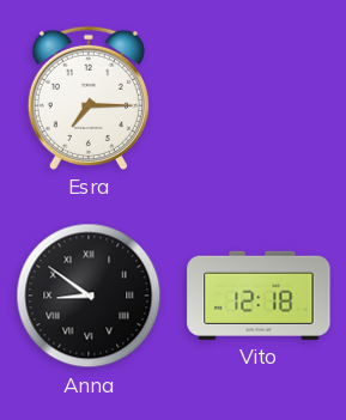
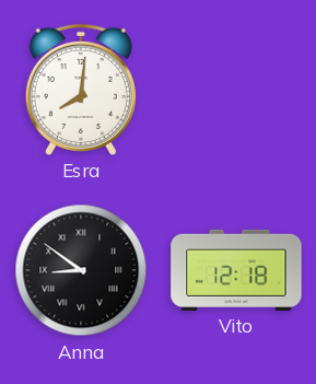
Esra: 7:15 -> 8:01 (81, 90)
